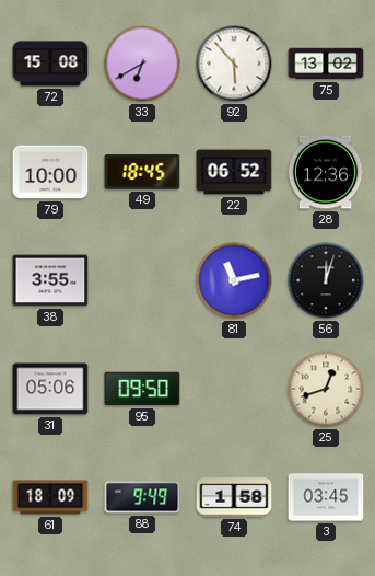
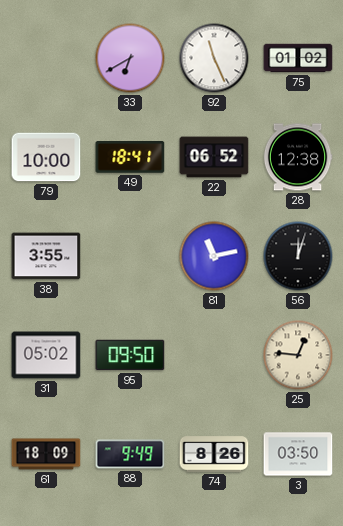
72: 15:08 -> none (50, 64)
92: 5:53 -> 11:26 (214, 58)
75: 13:02 -> 01:02 (298, 58)
49: 18:45 -> 18:41 (130, 158)
28: 12:36 -> 12:38 (298, 157)
31: 05:06 -> 05:02 (46, 355)
25: 12:42 -> 12:46 (298, 355)
74: 1:58 -> 8:26 (214, 454)
3: 03:45 -> 03:50 (298, 454)
